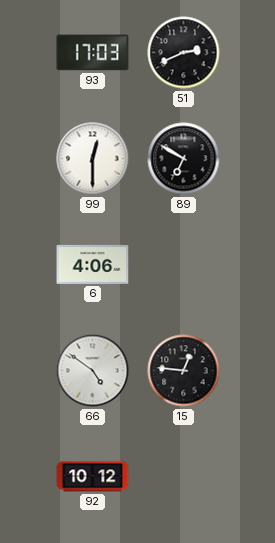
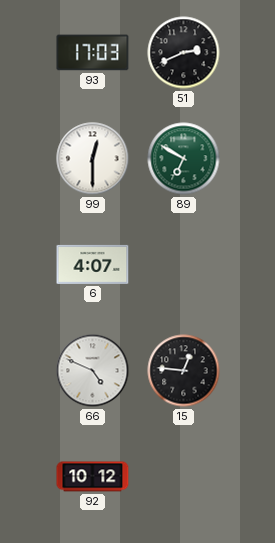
89 dial: black -> green (184, 159)
6: 4:06 -> 4:07 (93, 264)
66: 4:51 -> 4:49 (93, 371)
